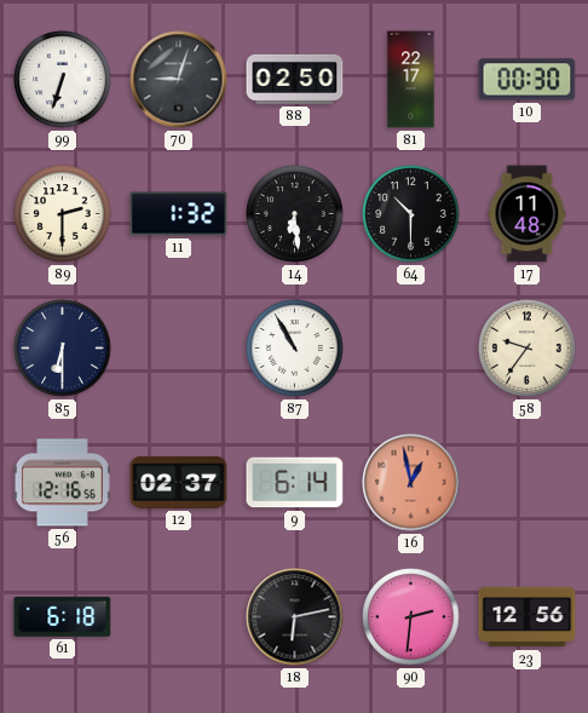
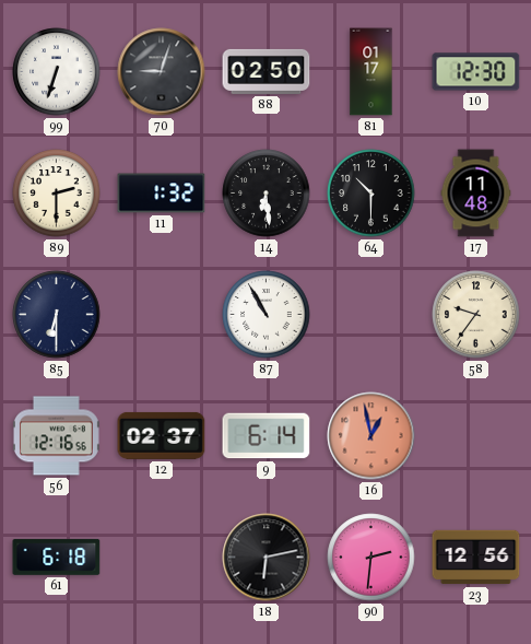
81: 22:17 -> 01:17 (371, 72)
10: 00:30 -> 12:30 (476, 72)
